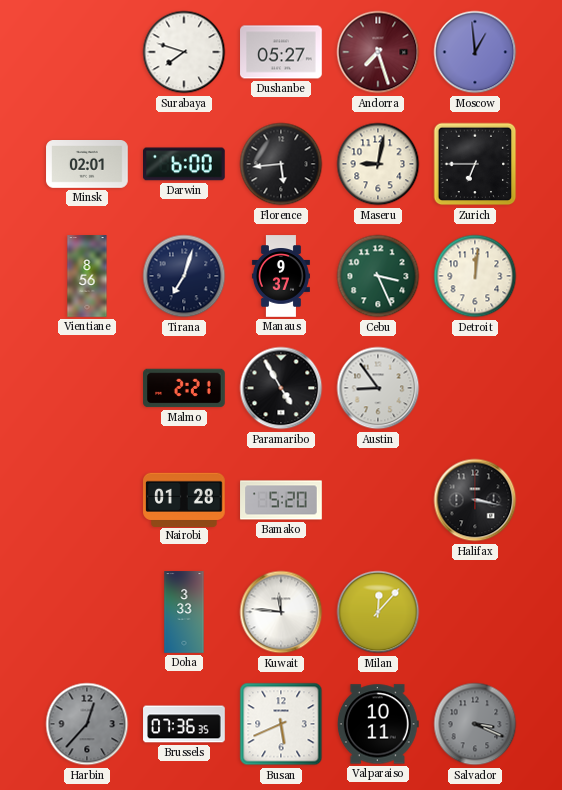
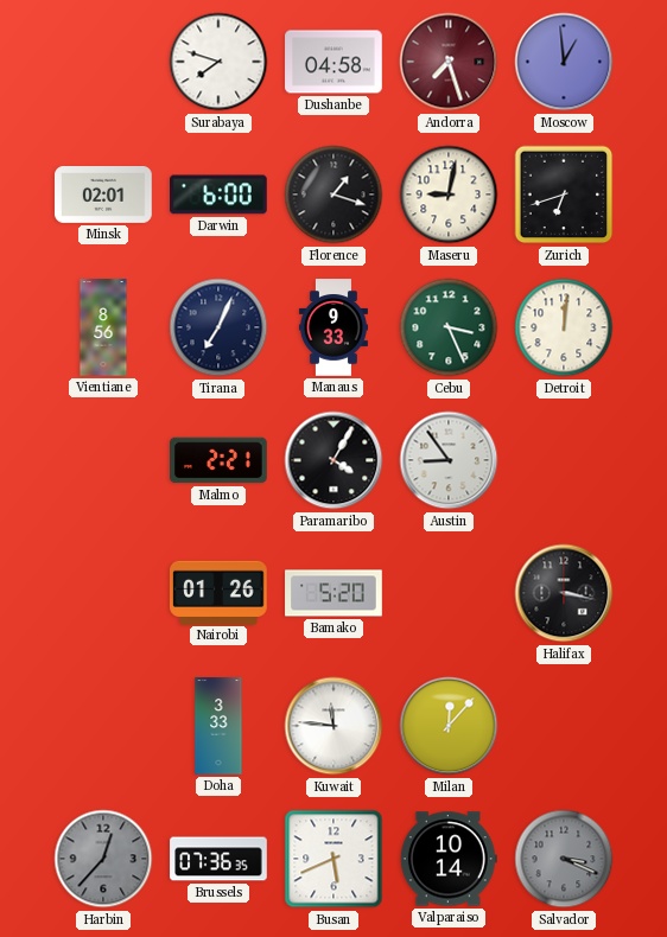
Dushanbe: 05:27 -> 04:58 (333, 62)
Florence: 5:44 -> 1:18 (333, 195)
Zurich: 6:45 -> 6:42 (564, 195)
Tirana: 7:03 -> 7:04 (218, 327)
Manaus: 9:37 -> 9:33 (333, 327)
Paramaribo: 4:55 -> 4:05 (333, 460)
Nairobi: 01:28 -> 01:26 (218, 592)
Valparaiso: 10:11 -> 10:14 (449, 859)
